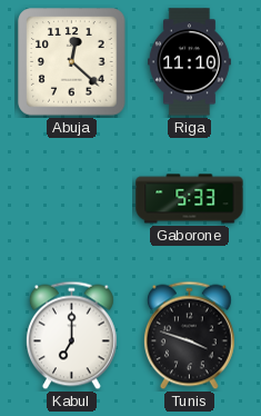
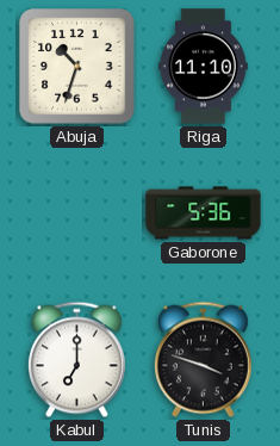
Abuja: 12:22 -> 10:33 (77, 67)
Gaborone: 5:33 -> 5:36 (204, 213)
